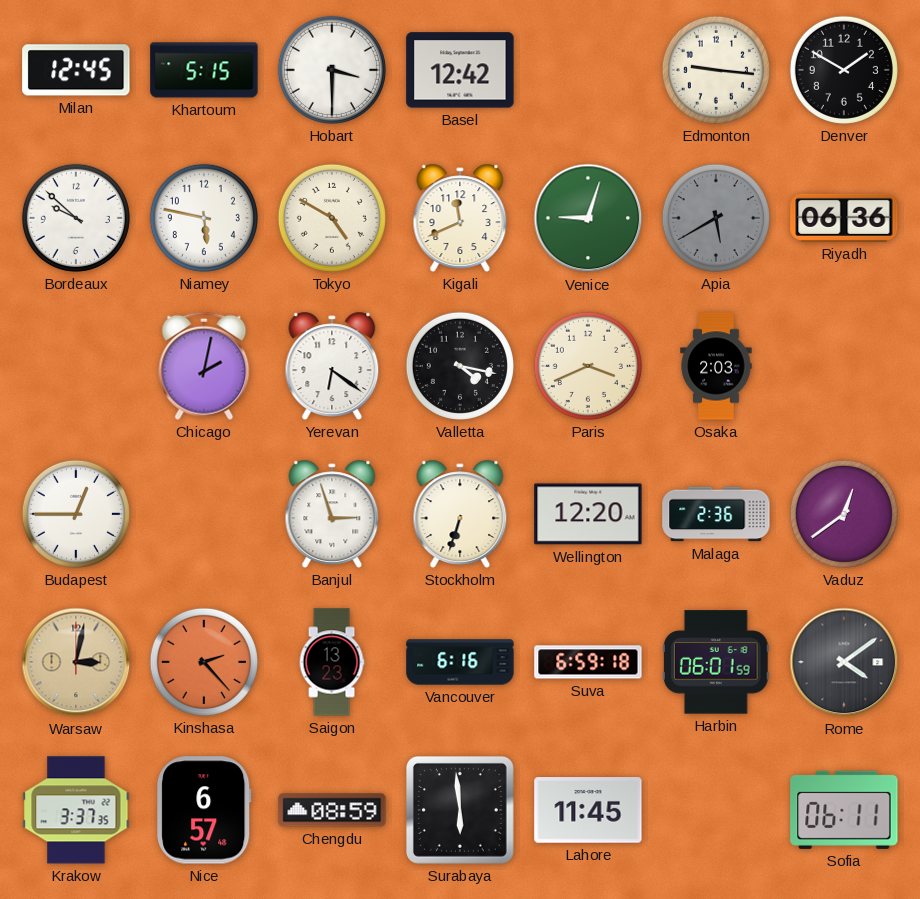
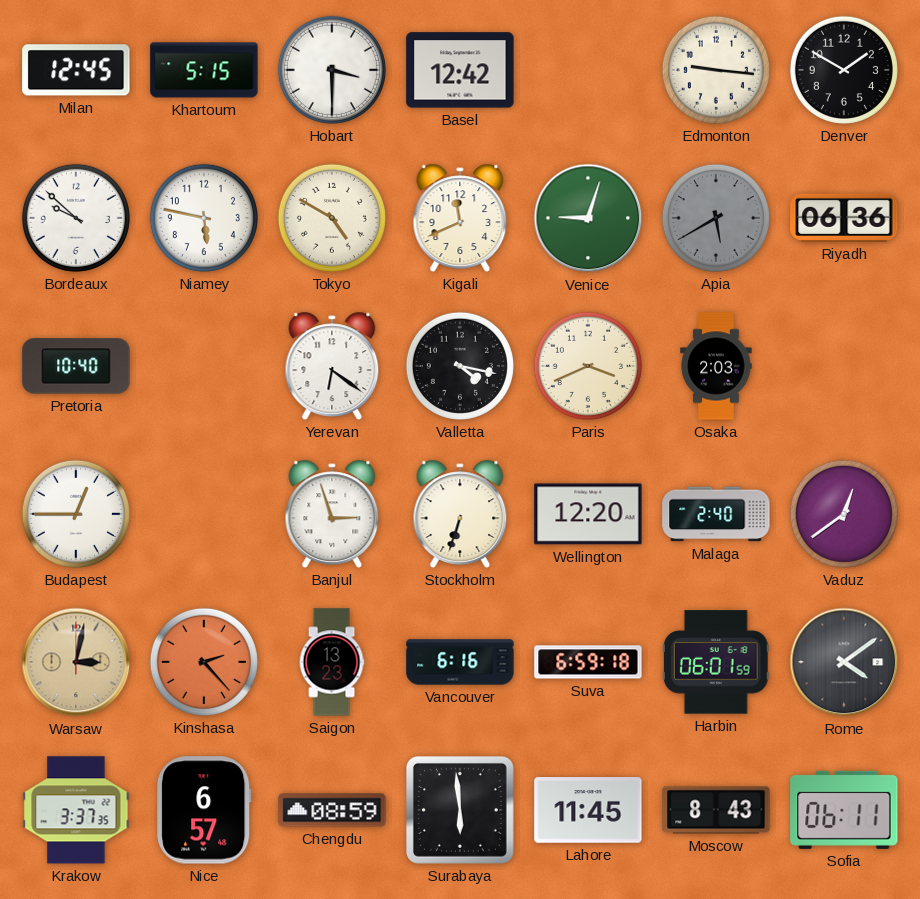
Pretoria: none -> 10:40 (76, 366)
Chicago: 2:02 -> none (204, 366)
Malaga: 2:36 -> 2:40 (716, 514)
Moscow: none -> 8:43 (716, 810)
